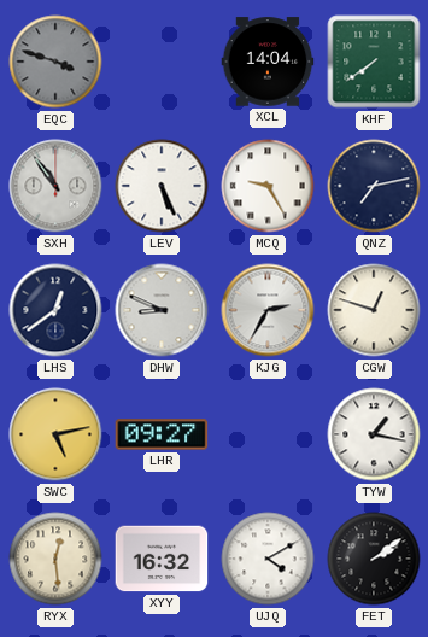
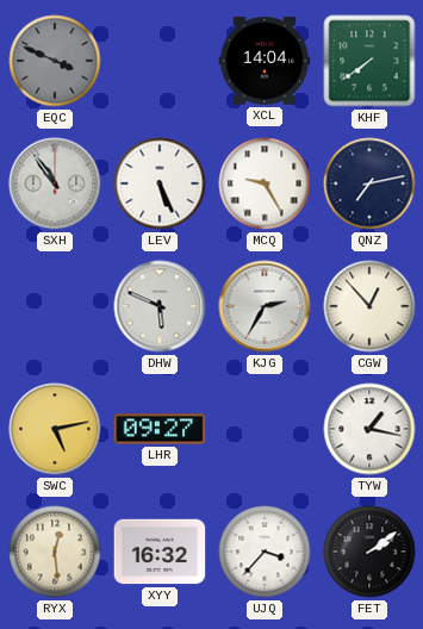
EQC: 3:48 -> 3:49 (55, 61)
LHS: 12:39 -> none (55, 310)
DHW: 8:49 -> 5:49 (160, 306)
CGW: 12:48 -> 12:53 (369, 306)
UJQ: 4:10 -> 3:37 (265, 552)
